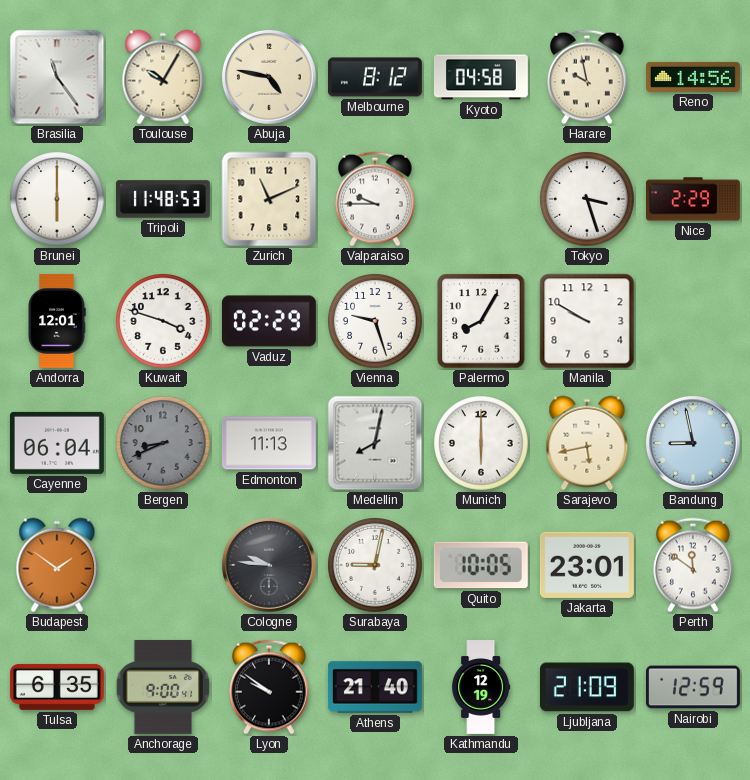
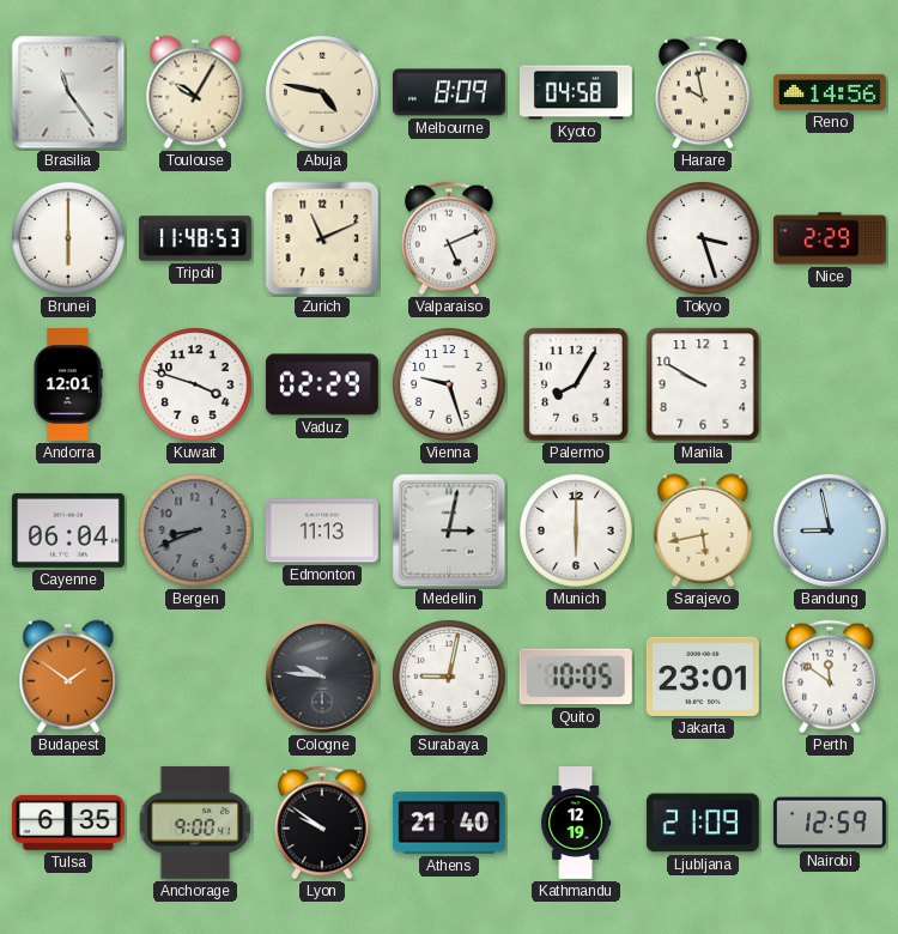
Melbourne: 8:12 -> 8:09 (449, 92)
Valparaiso: 9:45 -> 5:11 (449, 238)
Medellin: 8:02 -> 3:02 (449, 530)
